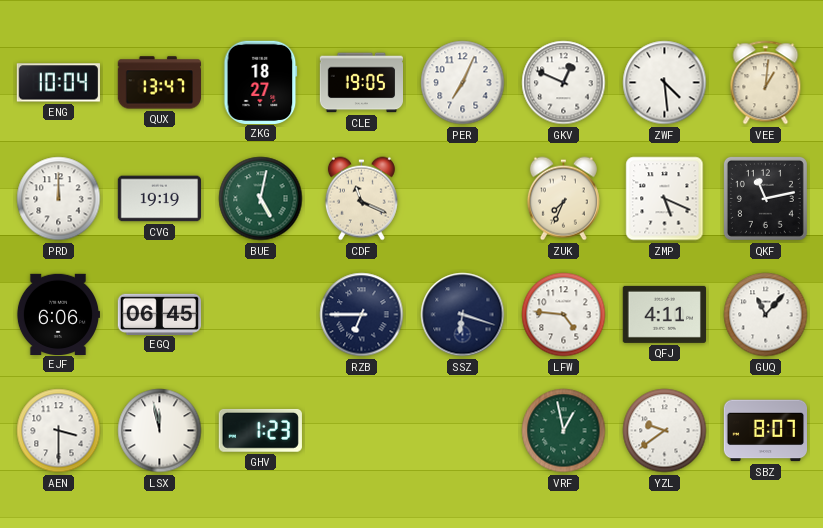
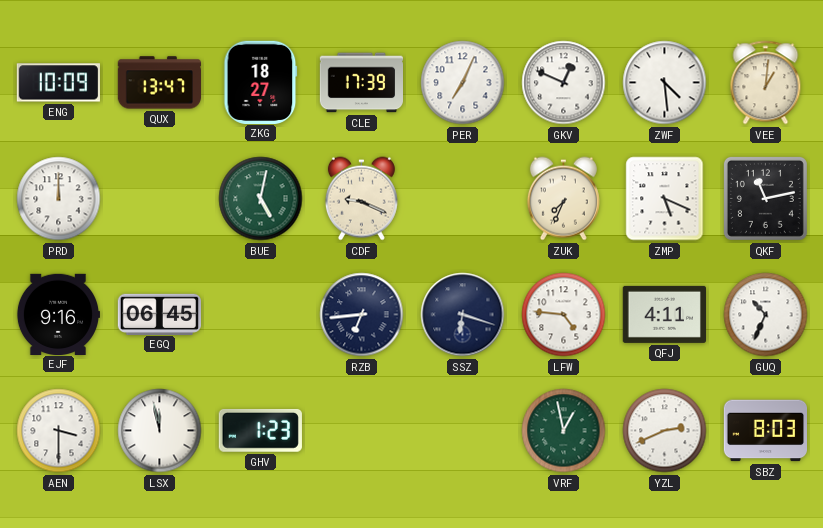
ENG: 10:04 -> 10:09 (58, 83)
CLE: 19:05 -> 17:39 (361, 83)
CVG: 19:19 -> none (159, 199)
CDF: 11:19 -> 9:19 (361, 199)
EJF: 6:06 -> 9:16 (57, 314)
RZB: 6:45 -> 6:44 (362, 315)
GUQ: 11:07 -> 10:34 (766, 315)
YZL: 9:39 -> 2:41 (665, 431)
SBZ: 8:07 -> 8:03 (765, 431)
